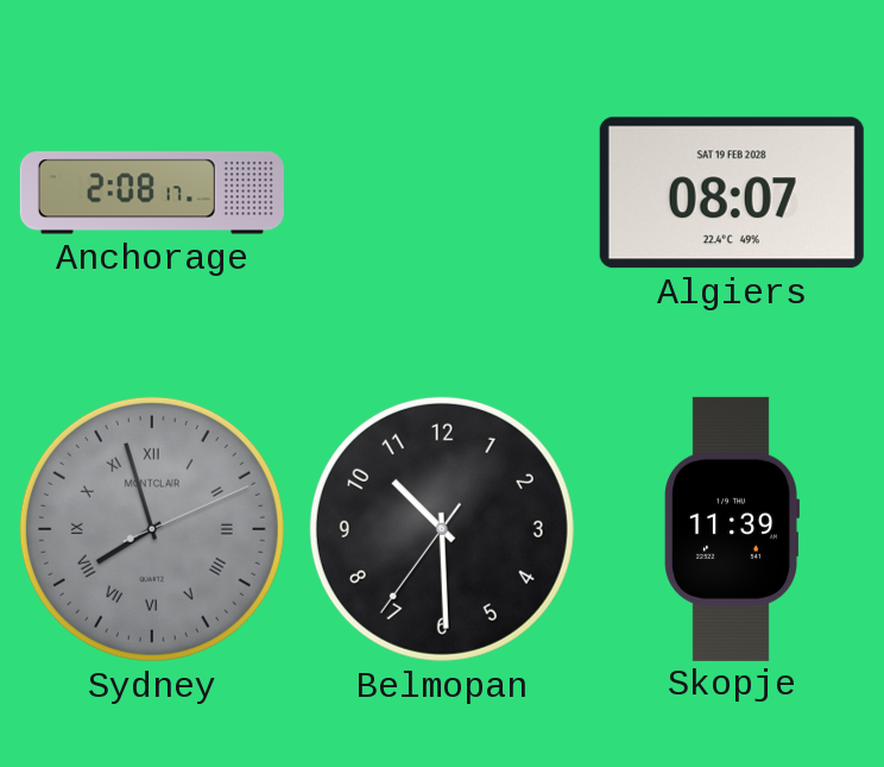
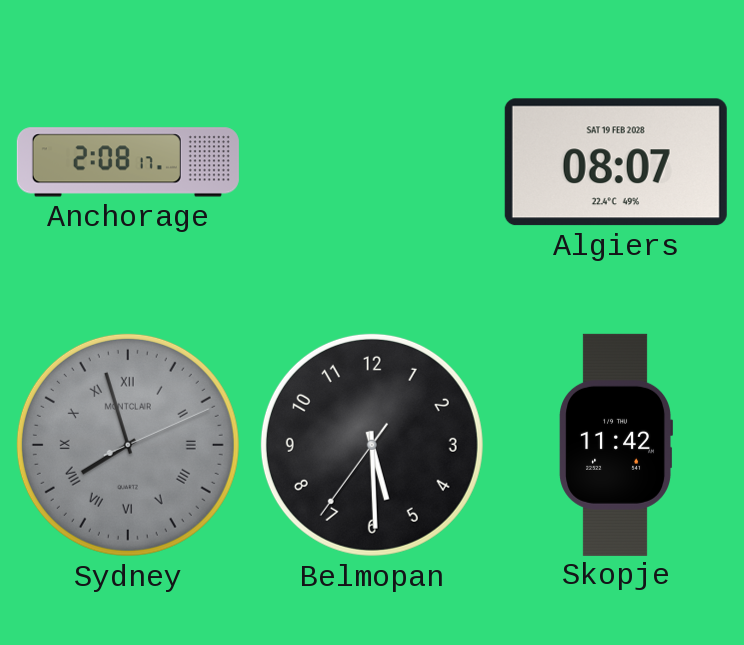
Belmopan: 10:29 -> 5:29 (372, 445)
Skopje: 11:39 -> 11:42 (615, 445)
